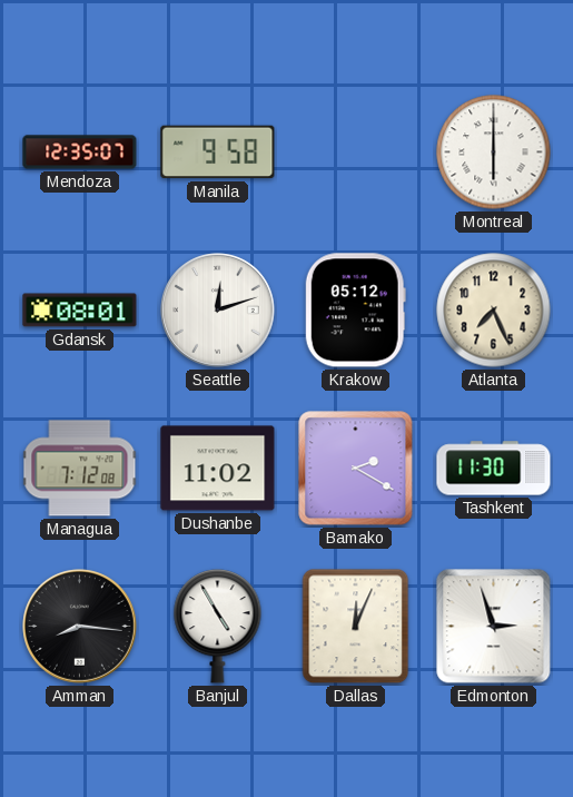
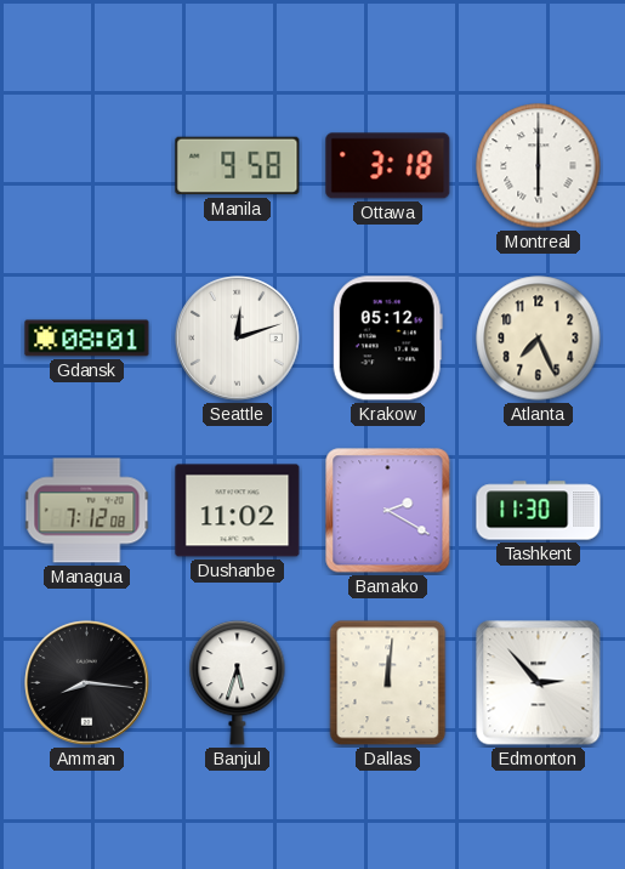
Mendoza: 12:35 -> none (80, 152)
Ottawa: none -> 3:18 (388, 166)
Banjul: 4:55 -> 5:33 (238, 683)
Dallas: 12:04 -> 12:01 (388, 683)
Edmonton: 2:57 -> 2:53 (539, 683)
